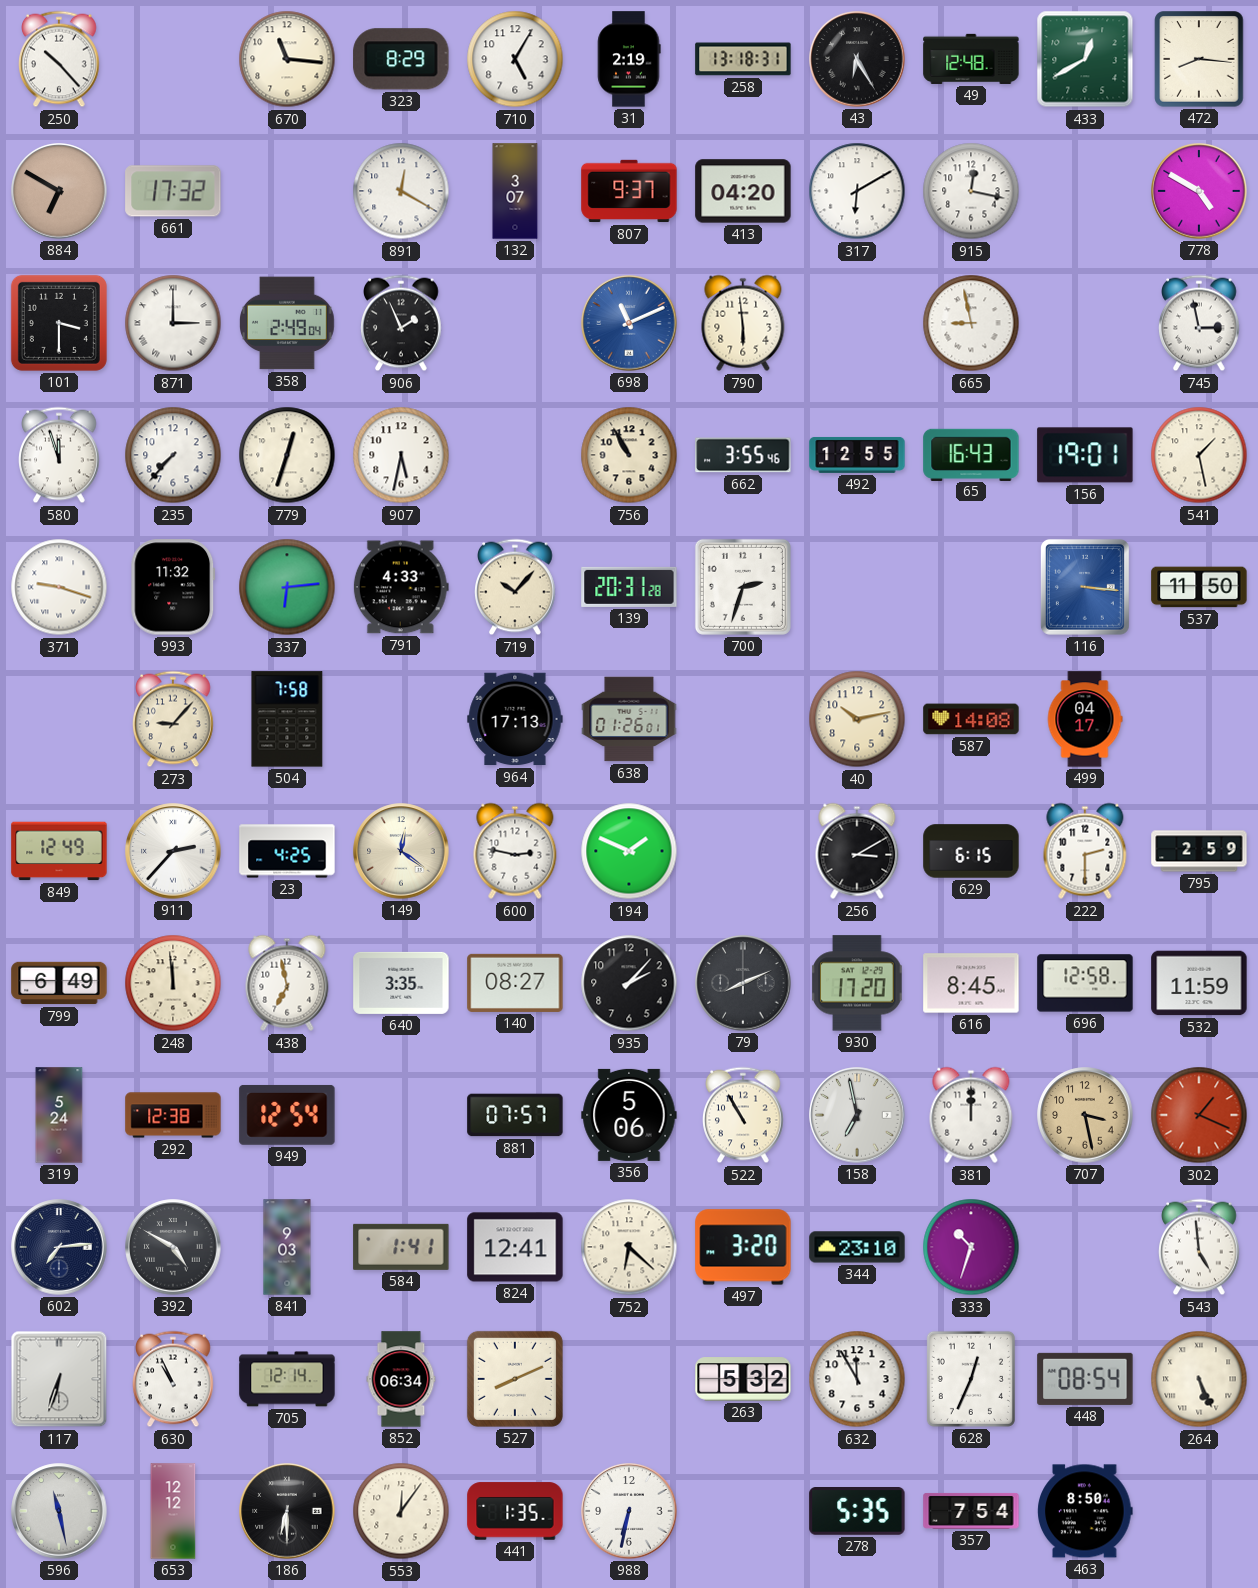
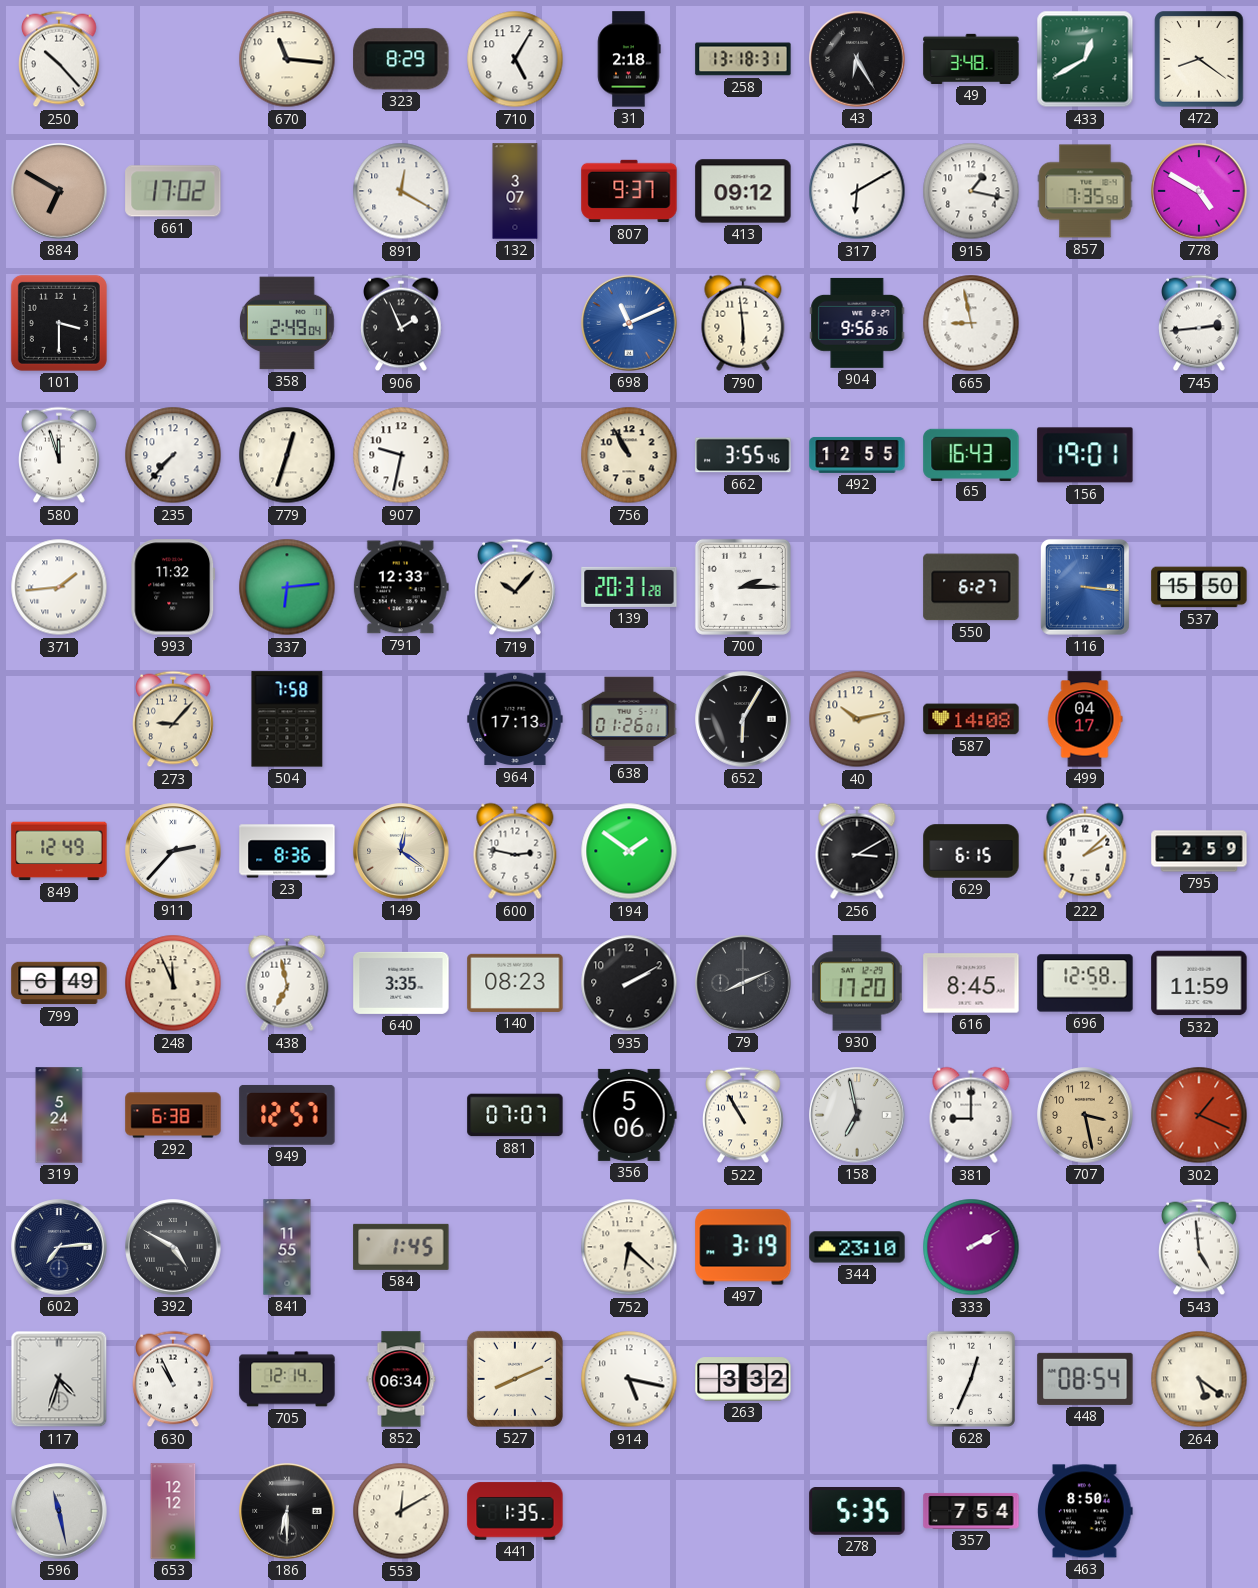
31: 2:19 -> 2:18 (629, 59)
49: 12:48 -> 3:48 (971, 59)
472: 8:16 -> 8:21 (1199, 59)
661: 17:32 -> 17:02 (173, 191)
413: 04:20 -> 09:12 (743, 191)
915: 12:17 -> 1:17 (971, 191)
857: none -> 7:35 (1085, 191)
871: 3:00 -> none (173, 323)
904: none -> 9:56 (857, 323)
745: 2:58 -> 2:44 (1199, 323)
907: 5:32 -> 9:32 (401, 455)
541: 1:28 -> none (1199, 455)
371: 9:18 -> 1:44 (59, 587)
791: 4:33 -> 12:33 (401, 587)
700: 2:33 -> 2:15 (743, 587)
550: none -> 6:27 (971, 587)
537: 11:50 -> 15:50 (1199, 587)
652: none -> 6:05 (743, 719)
23: 4:25 -> 8:36 (287, 851)
194: 1:49 -> 1:51 (629, 851)
222: 2:30 -> 2:08 (1085, 851)
248: 11:59 -> 11:56 (173, 983)
140: 08:27 -> 08:23 (515, 983)
935: 2:07 -> 2:10 (629, 983)
292: 12:38 -> 6:38 (173, 1115)
949: 12:54 -> 12:57 (287, 1115)
881: 07:57 -> 07:07 (515, 1115)
381: 12:00 -> 9:00 (971, 1115)
841: 9:03 -> 11:55 (287, 1247)
584: 1:41 -> 1:45 (401, 1247)
824: 12:41 -> none (515, 1247)
497: 3:20 -> 3:19 (743, 1247)
333: 10:33 -> 2:10 (971, 1247)
117: 6:33 -> 4:33 (59, 1379)
914: none -> 5:17 (629, 1379)
263: 5:32 -> 3:32 (743, 1379)
632: 11:55 -> none (857, 1379)
264: 5:26 -> 5:21 (1199, 1379)
553: 12:06 -> 12:10 (401, 1511)
988: 6:32 -> none (629, 1511)
